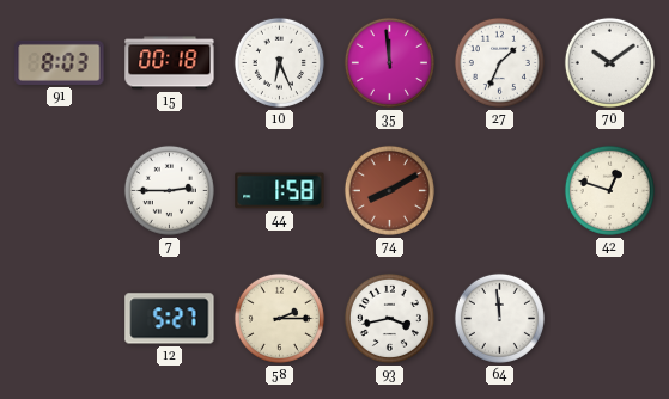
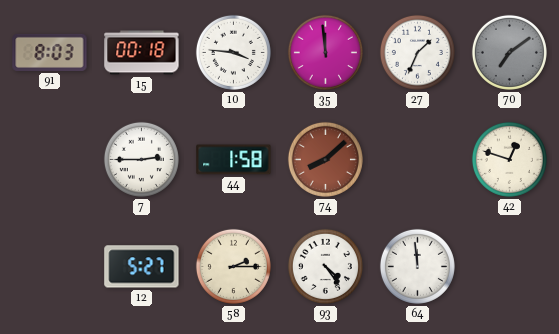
10: 6:26 -> 3:46 (233, 52)
70: 10:09 -> 7:09 (509, 52)
70 dial: white -> grey (509, 52)
74: 8:10 -> 8:08 (325, 159)
93: 3:43 -> 4:24 (325, 266)
